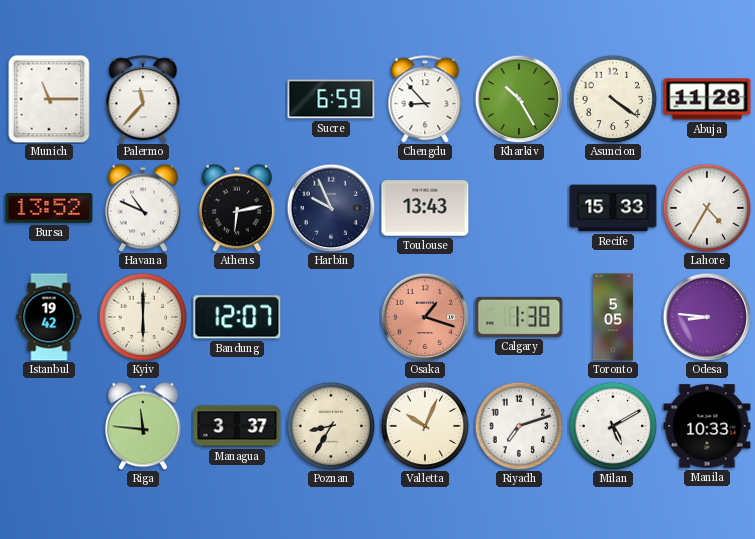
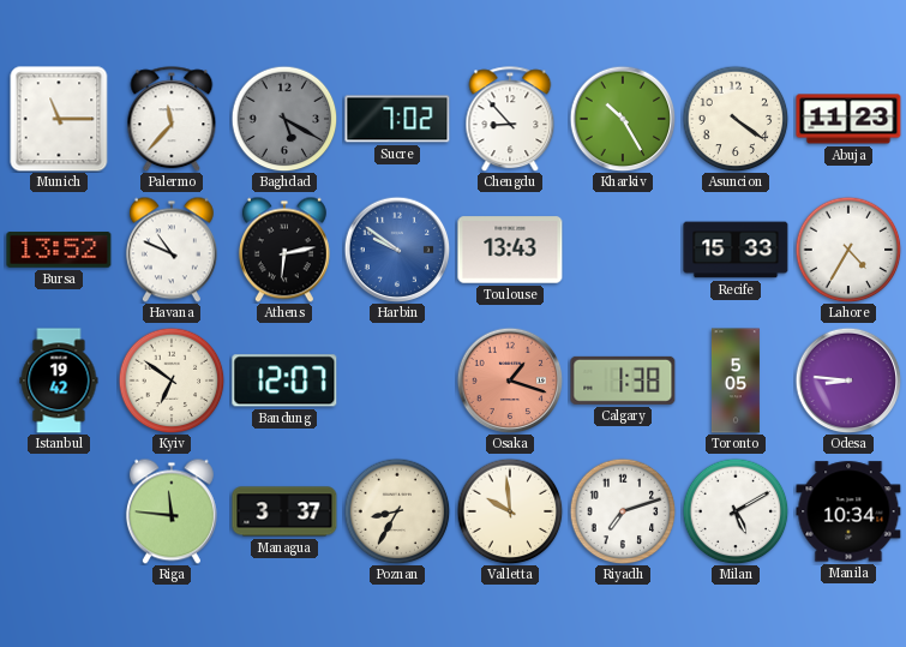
Baghdad: none -> 5:20 (284, 119)
Sucre: 6:59 -> 7:02 (397, 119)
Abuja: 11:28 -> 11:23 (848, 119)
Harbin: 9:56 -> 9:51 (397, 250)
Harbin dial: navy -> blue (397, 250)
Kyiv: 6:00 -> 6:51 (172, 381)
Valletta: 10:04 -> 9:59 (510, 511)
Manila: 10:33 -> 10:34 (848, 511)
